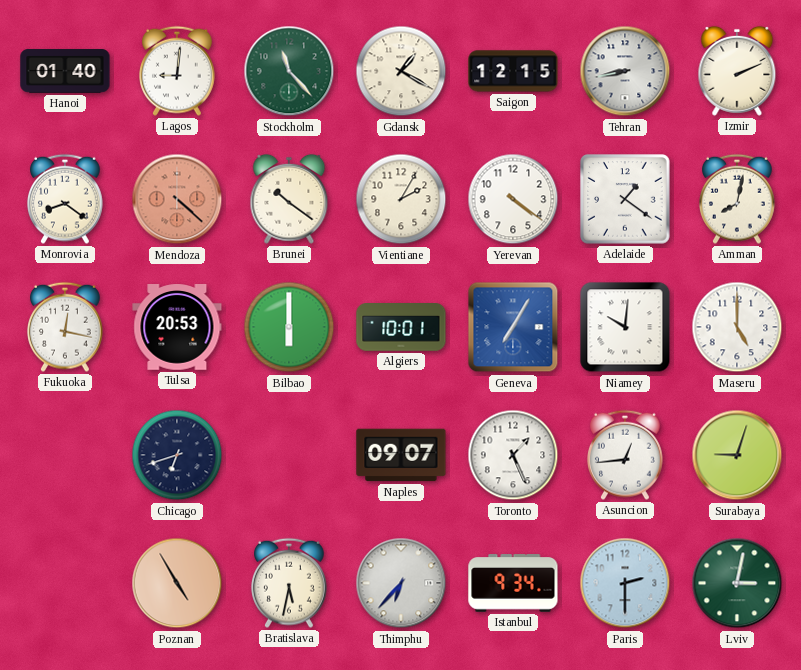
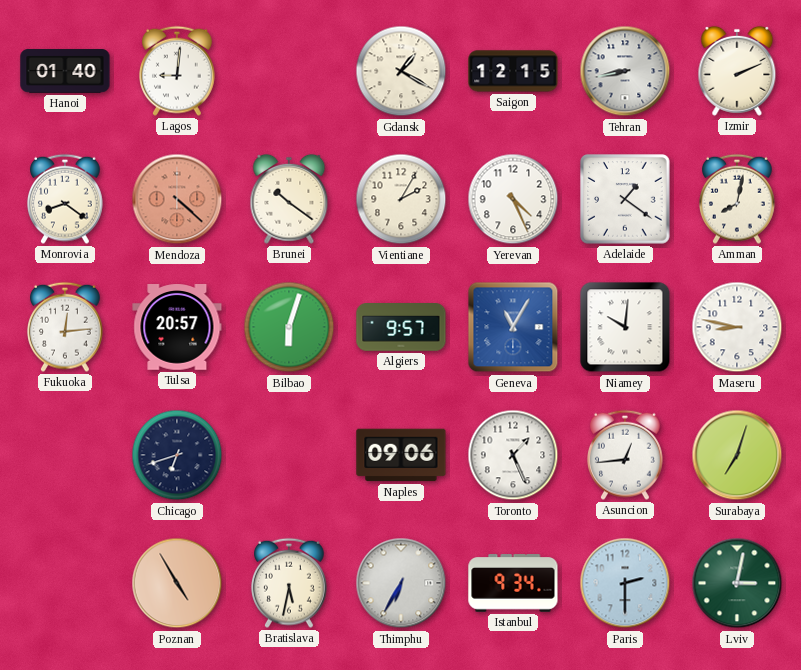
Stockholm: 11:23 -> none (289, 71)
Yerevan: 4:21 -> 4:26 (513, 199)
Fukuoka: 12:17 -> 12:14 (66, 327)
Tulsa: 20:53 -> 20:57 (177, 328)
Bilbao: 6:00 -> 6:03 (289, 327)
Algiers: 10:01 -> 9:57 (401, 327)
Geneva: 7:05 -> 11:05 (513, 327)
Maseru: 5:00 -> 8:47 (737, 327)
Naples: 09:07 -> 09:06 (401, 455)
Surabaya: 9:03 -> 7:03 (737, 455)
Thimphu: 6:37 -> 6:35 (401, 583)
